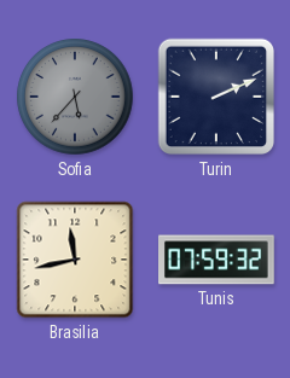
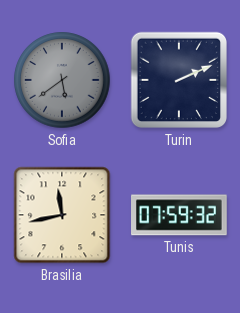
Sofia: 5:37 -> 5:39 (62, 80)
